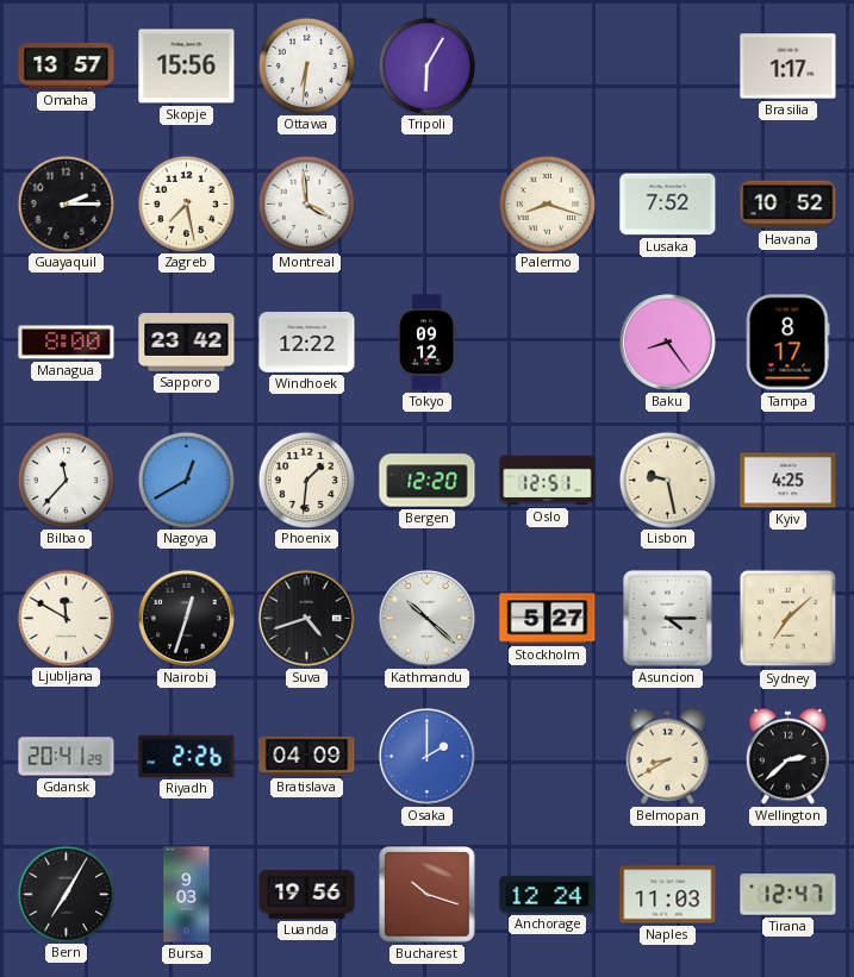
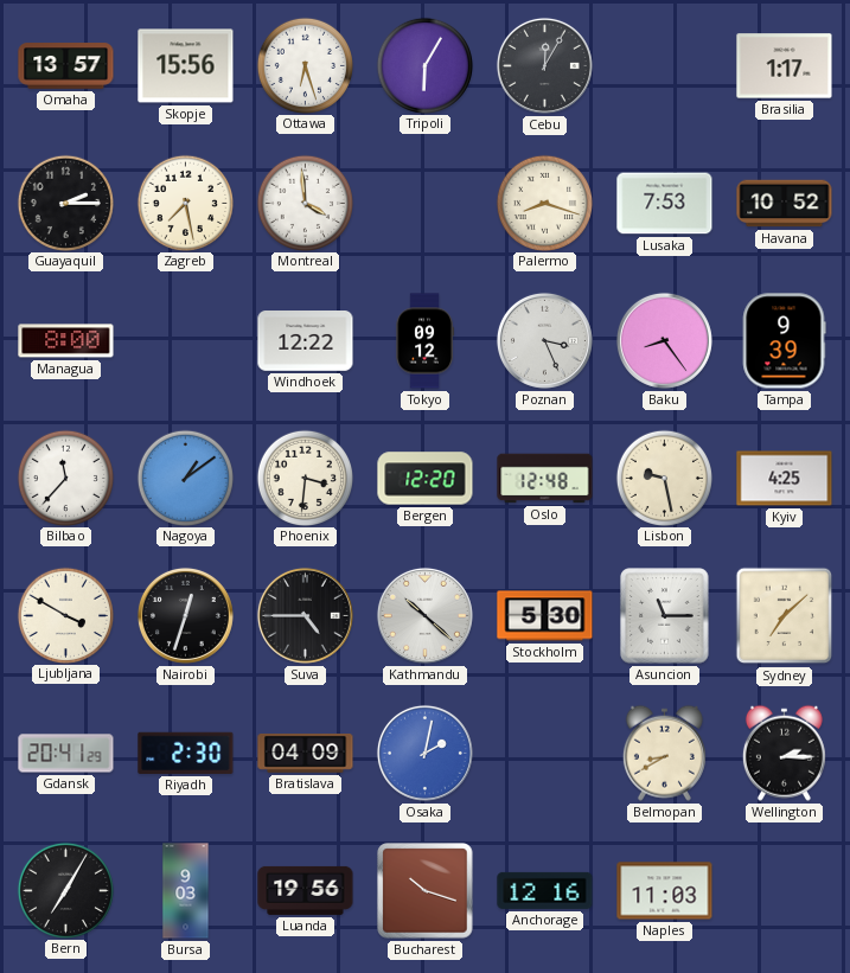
Ottawa: 6:31 -> 6:27 (305, 65)
Cebu: none -> 12:05 (544, 65)
Lusaka: 7:52 -> 7:53 (665, 204)
Sapporo: 23:42 -> none (187, 342)
Poznan: none -> 3:26 (544, 340)
Tampa: 8:17 -> 9:39 (784, 341)
Nagoya: 12:40 -> 1:09 (185, 478)
Phoenix: 1:31 -> 3:31 (305, 478)
Oslo: 12:51 -> 12:48 (545, 479)
Ljubljana: 11:50 -> 3:50 (65, 615)
Suva: 4:42 -> 4:45 (305, 615)
Stockholm: 5:27 -> 5:30 (545, 616)
Asuncion: 4:15 -> 11:15 (665, 616)
Riyadh: 2:26 -> 2:30 (186, 753)
Osaka: 2:00 -> 2:02 (424, 753)
Wellington: 2:38 -> 2:15 (784, 753)
Anchorage: 12:24 -> 12:16 (545, 890)
Tirana: 12:47 -> none (788, 895)
